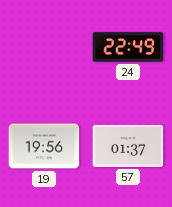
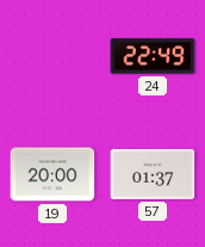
19: 19:56 -> 20:00 (52, 174)
